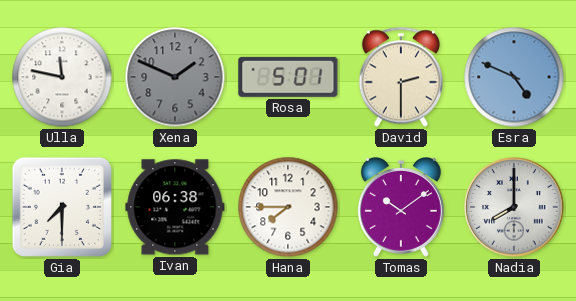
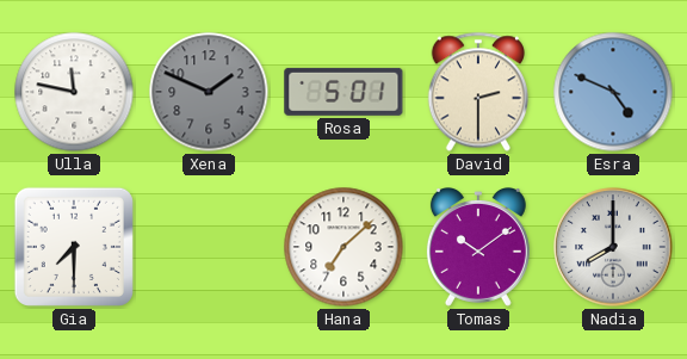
Ivan: 06:38 -> none (175, 207)
Hana: 7:45 -> 7:08 (343, 247)
